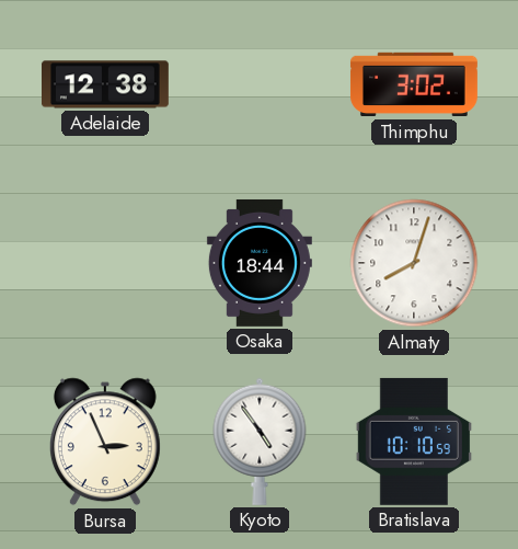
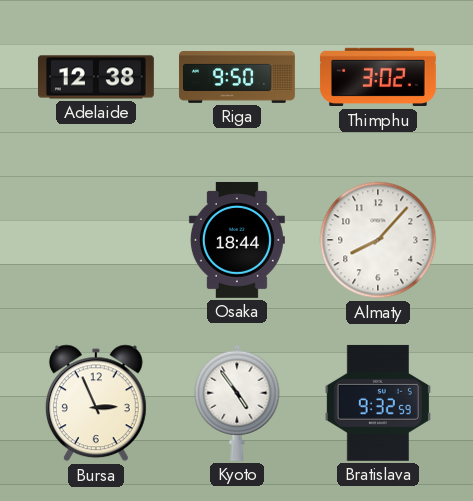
Riga: none -> 9:50 (237, 77)
Almaty: 8:03 -> 8:07 (378, 240)
Bratislava: 10:10 -> 9:32 (378, 403)
